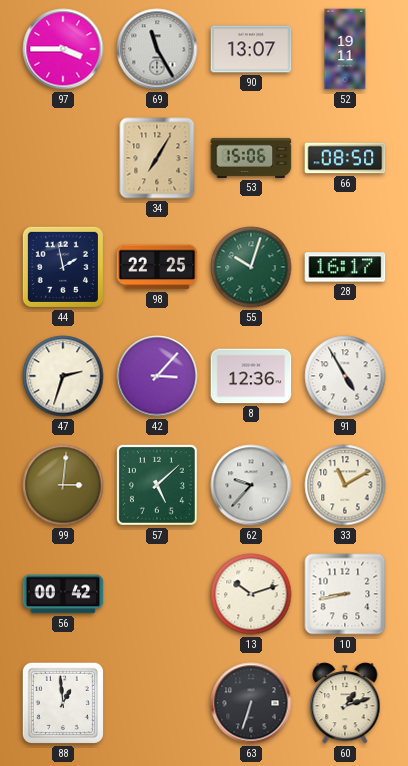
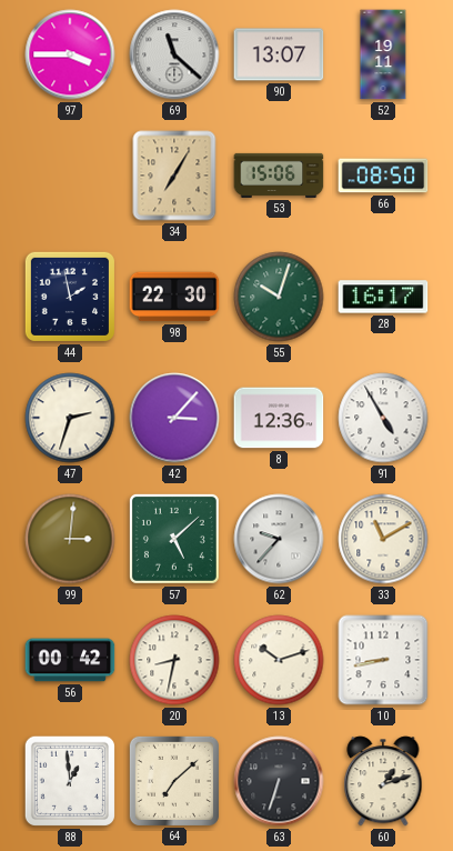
69: 11:25 -> 11:22 (174, 54)
98: 22:25 -> 22:30 (174, 297)
20: none -> 8:32 (174, 660)
64: none -> 7:08 (174, 781)
